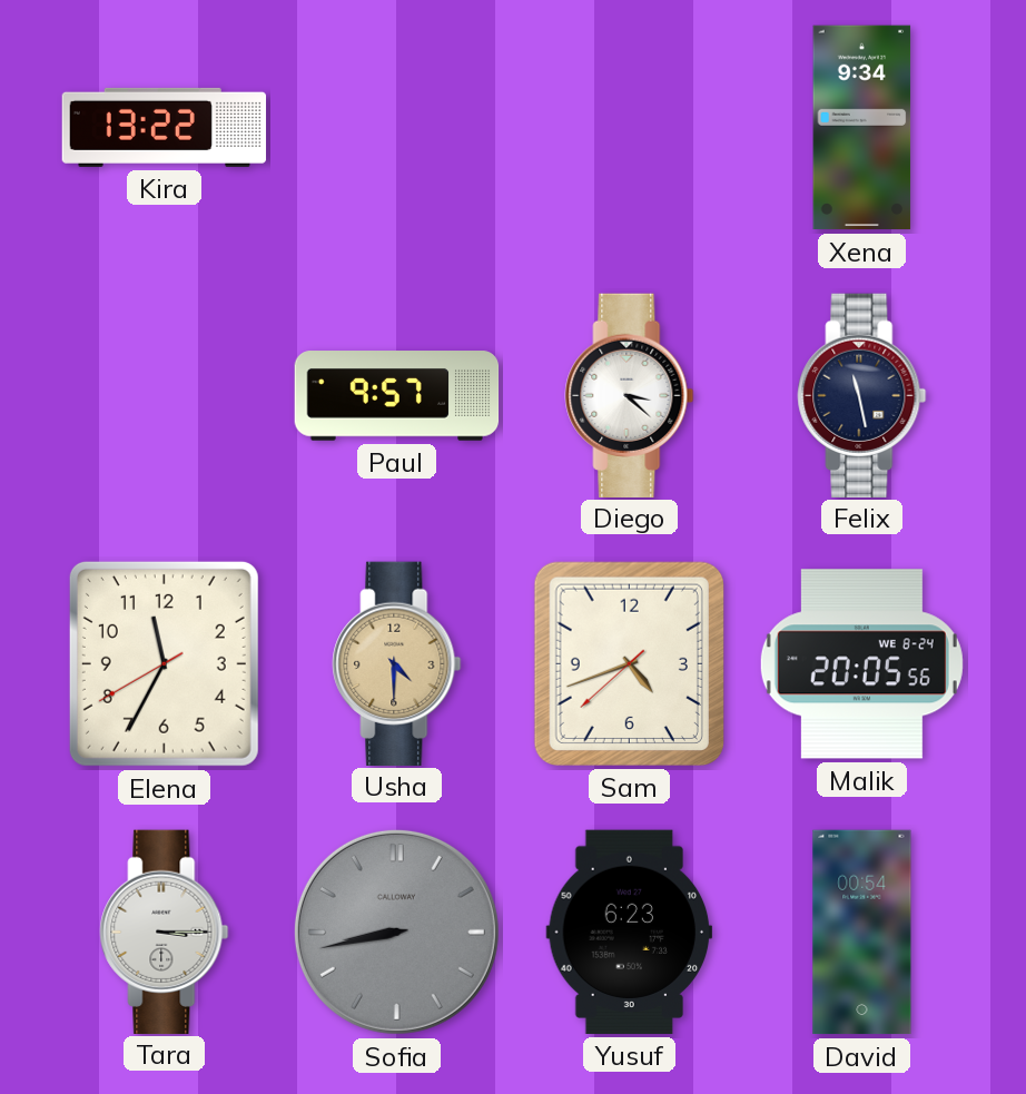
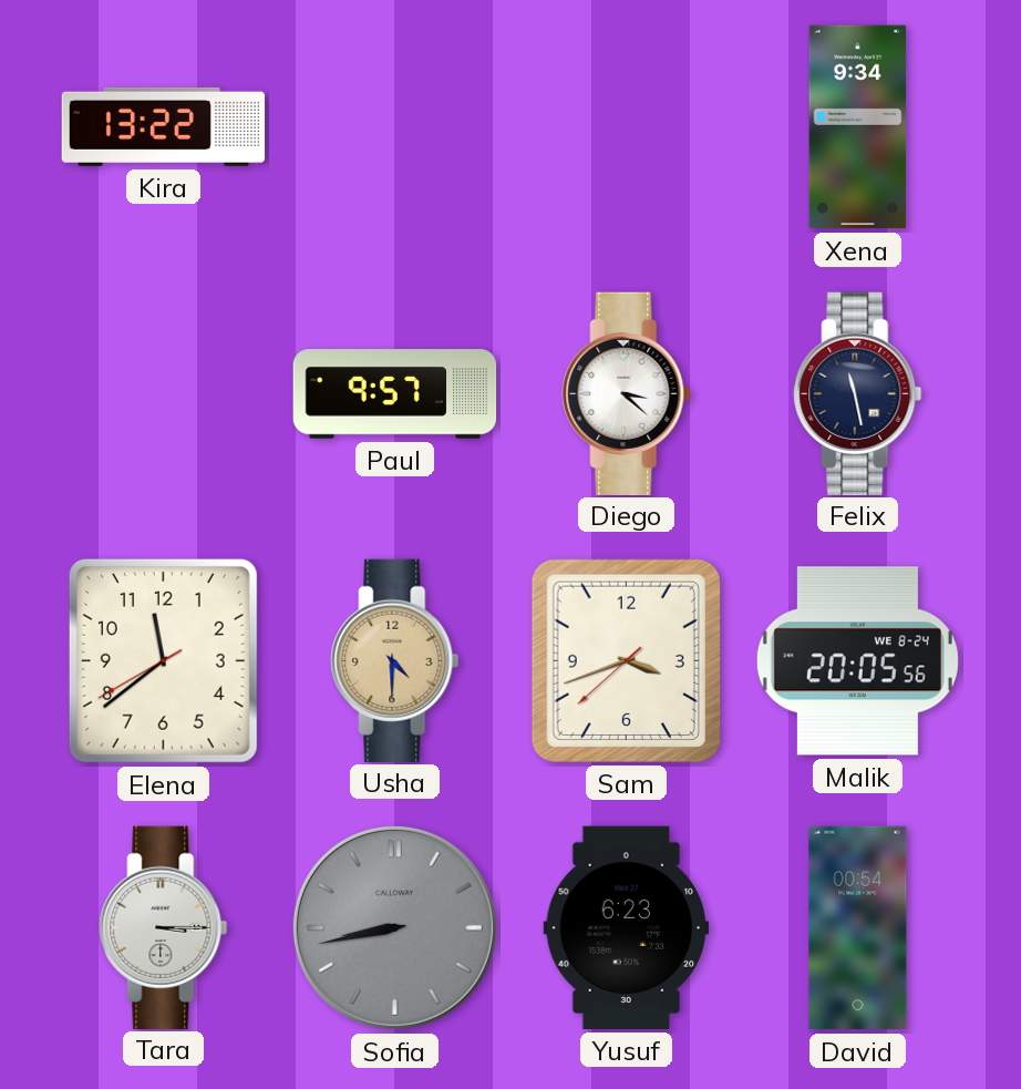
Elena: 11:34 -> 11:38 (163, 660)
Sam: 4:41 -> 3:41 (626, 660)
